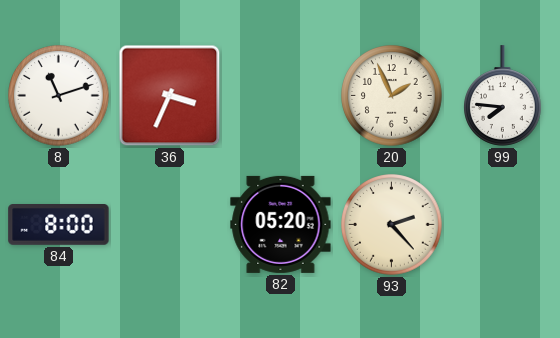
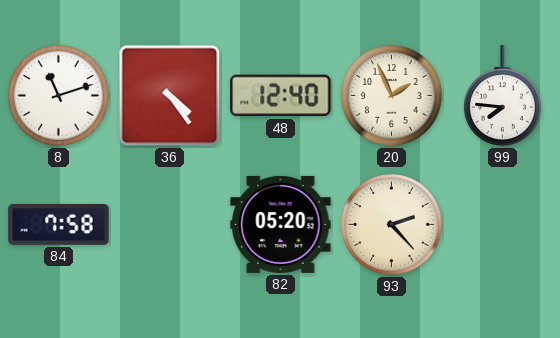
36: 3:34 -> 4:24 (170, 96)
48: none -> 12:40 (281, 96)
84: 8:00 -> 7:58 (59, 225)
